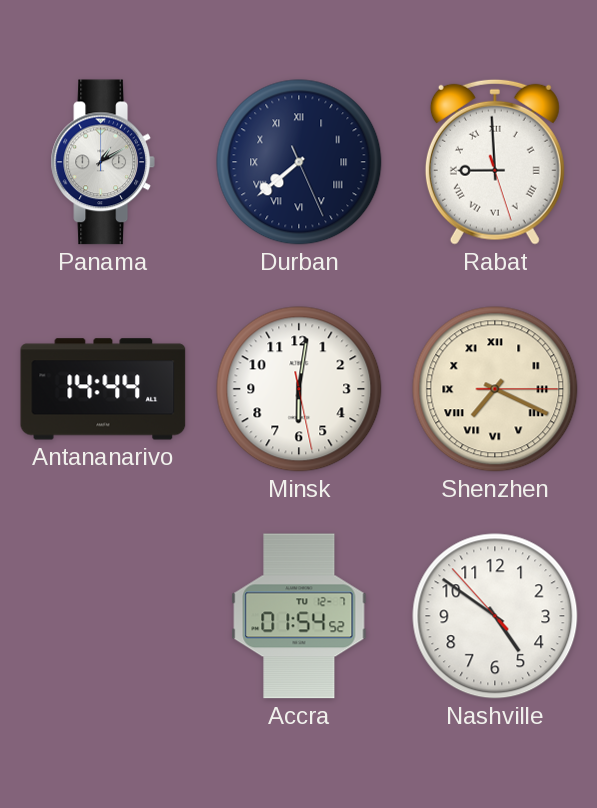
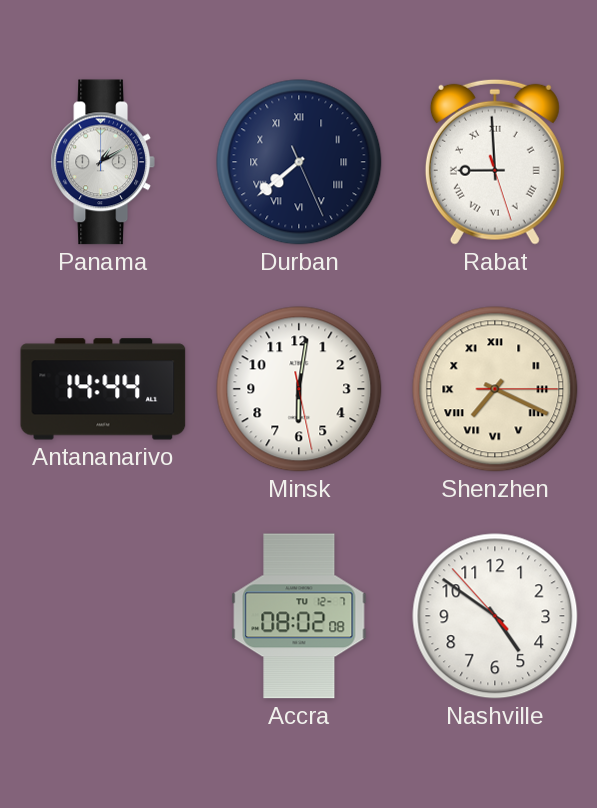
Accra: 01:54 -> 08:02 (299, 616)
